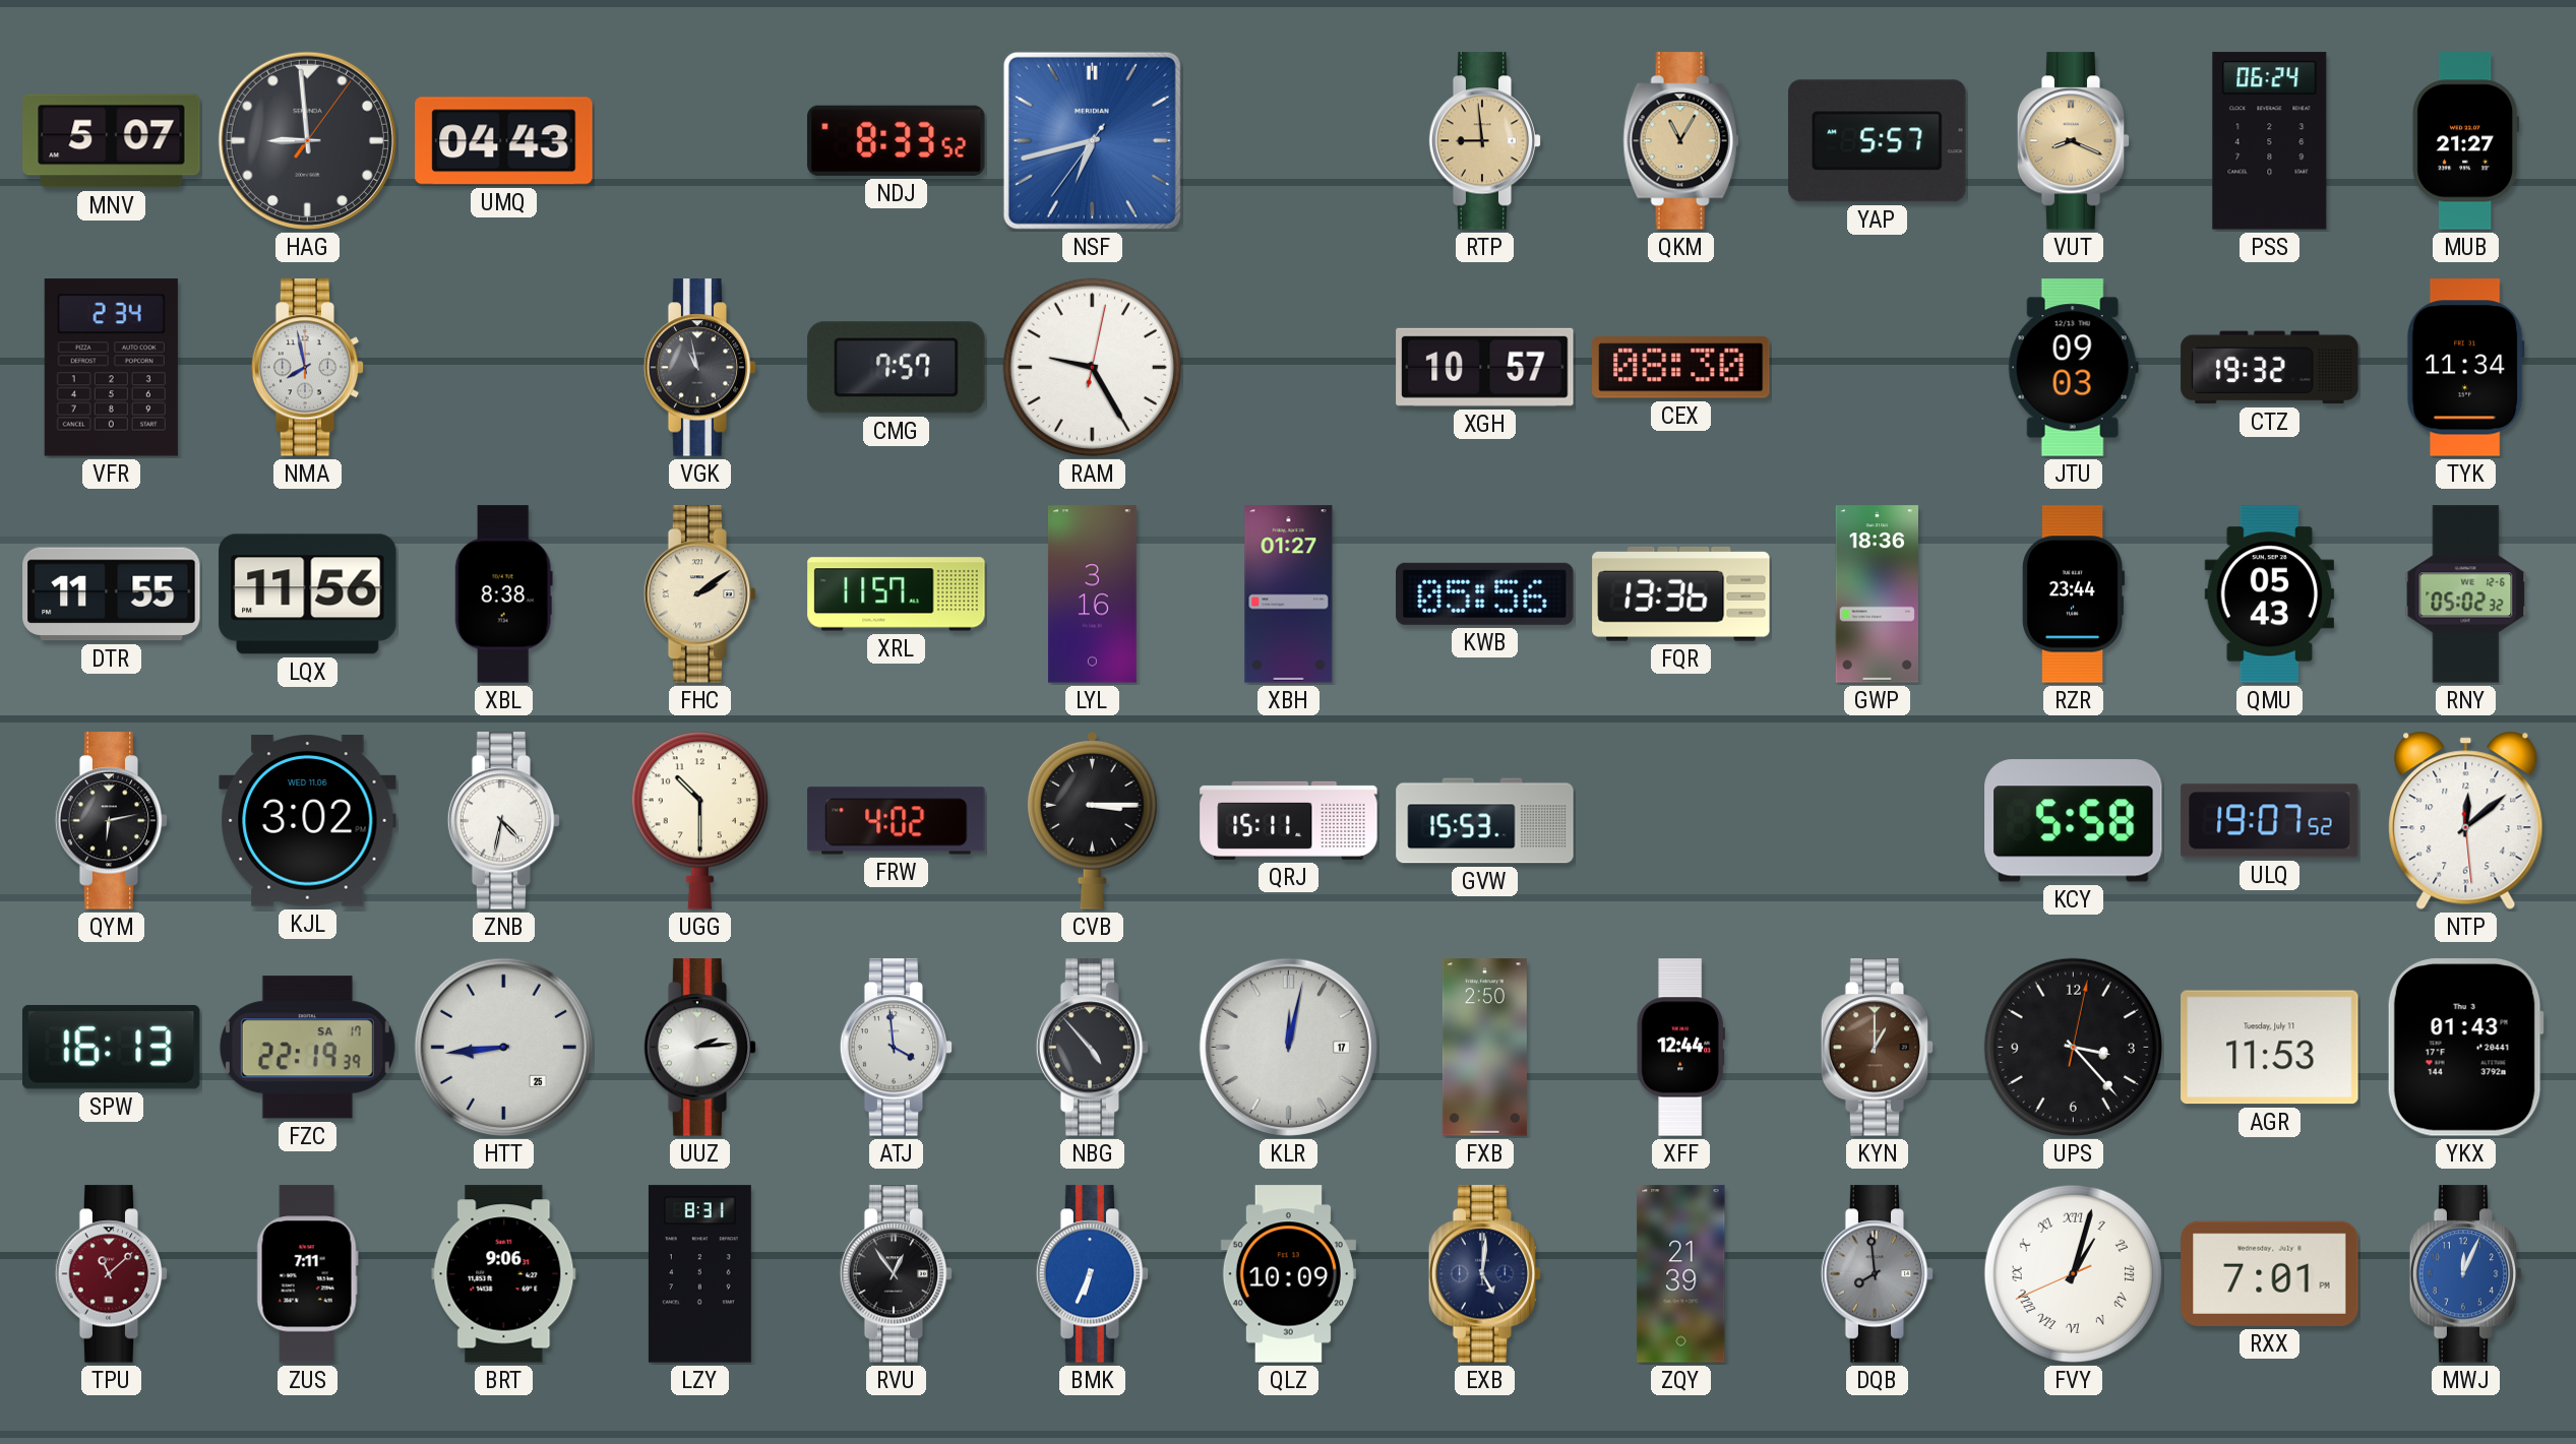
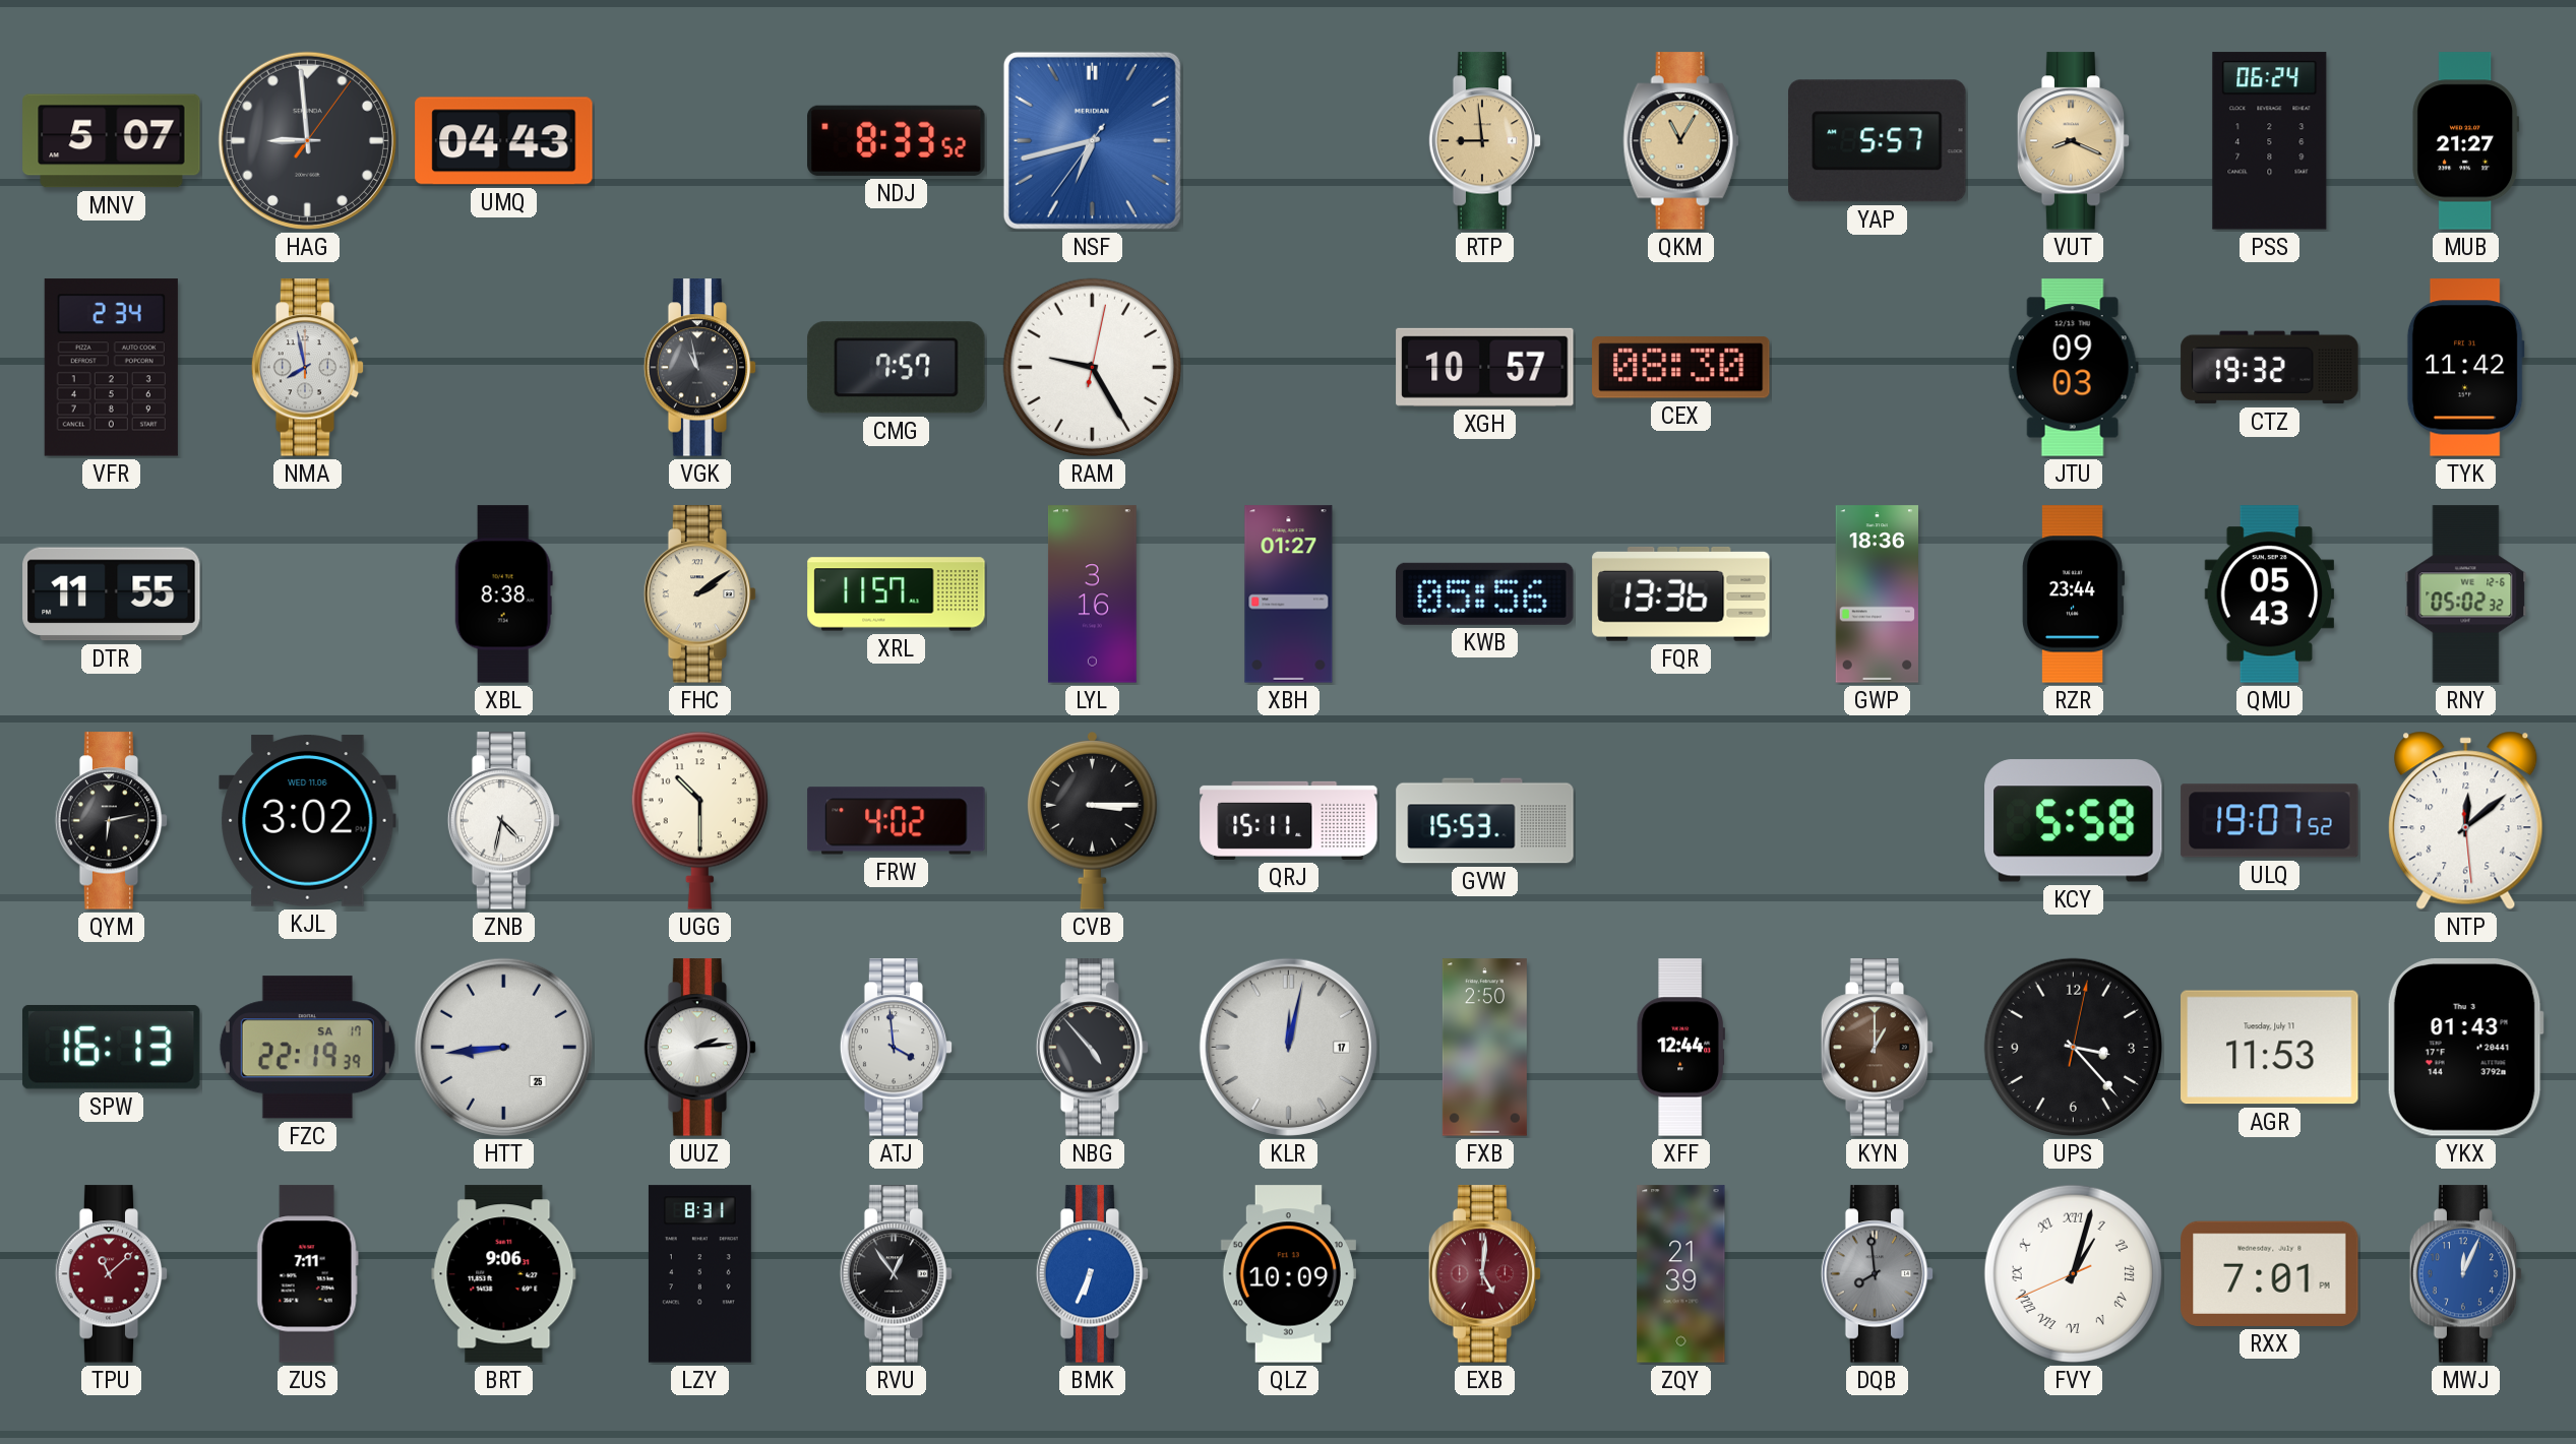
TYK: 11:34 -> 11:42 (2465, 368)
LQX: 11:56 -> none (308, 594)
EXB dial: navy -> burgundy (1485, 1274)
